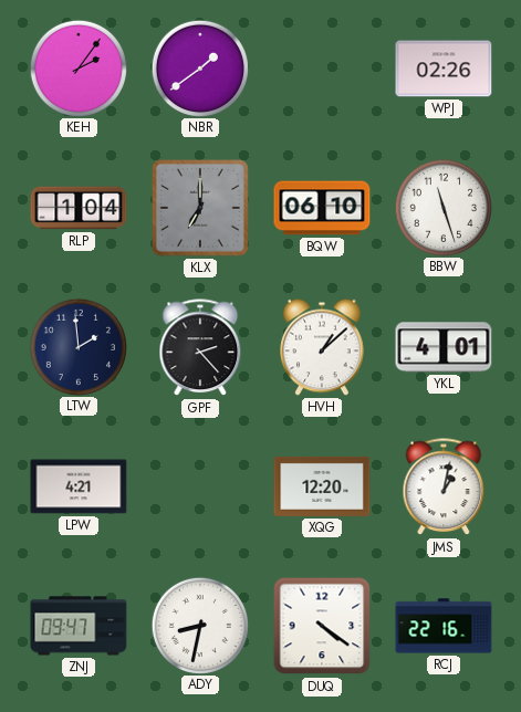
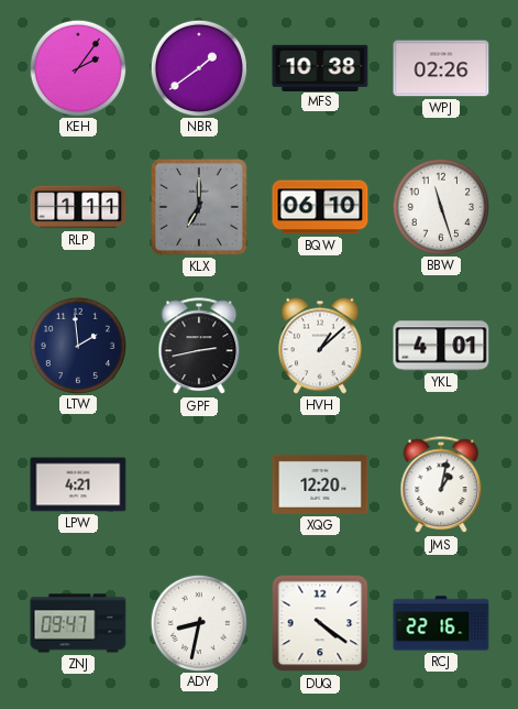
MFS: none -> 10:38 (320, 67)
RLP: 1:04 -> 1:11 (78, 207)
GPF: 2:23 -> 2:43 (199, 347)
